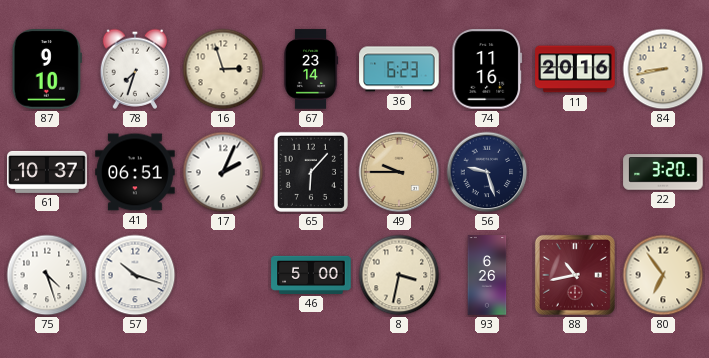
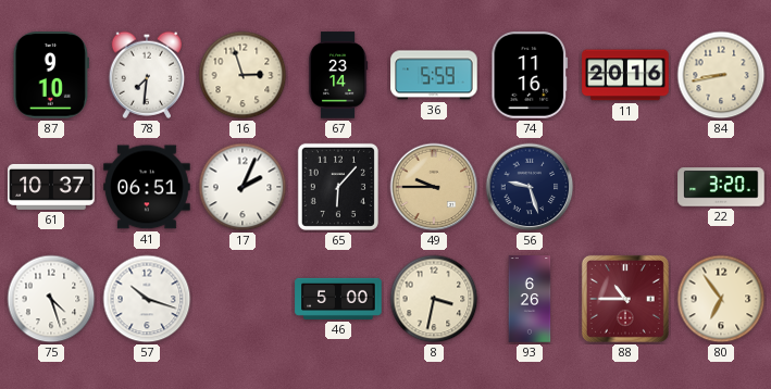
78: 7:33 -> 7:31 (147, 75)
36: 6:23 -> 5:59 (434, 75)
88: 10:43 -> 10:45 (625, 299)
